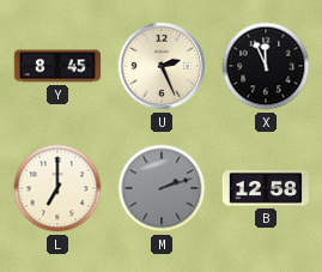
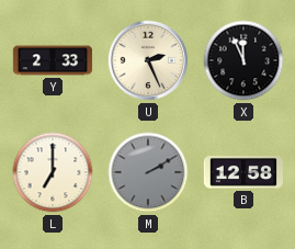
Y: 8:45 -> 2:33 (53, 60)
M: 2:12 -> 2:10 (148, 172)
